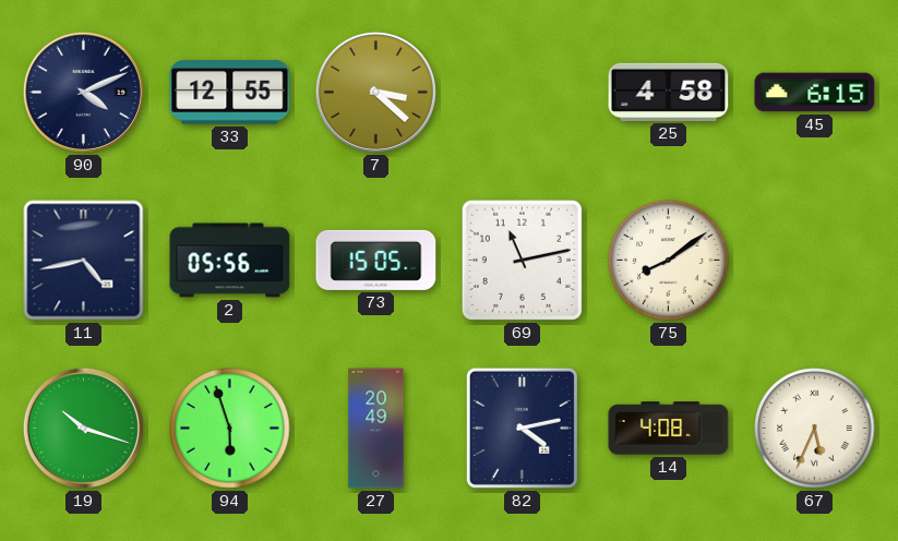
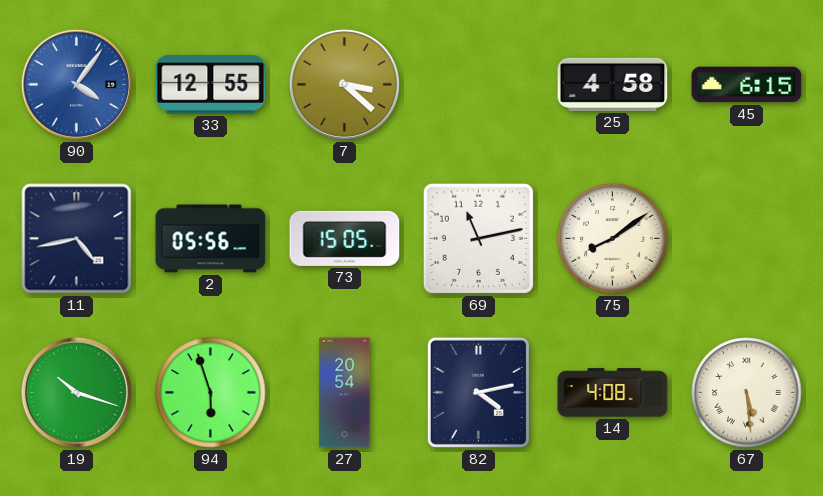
90: 4:11 -> 4:06 (76, 84)
90 dial: navy -> blue (76, 84)
27: 20:49 -> 20:54 (345, 393)
67: 5:34 -> 5:29 (747, 393)
